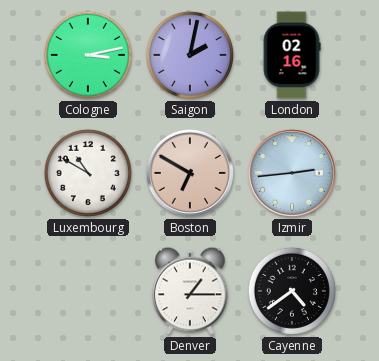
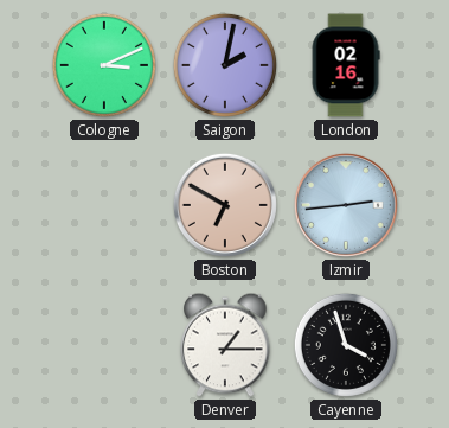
Cologne: 3:13 -> 3:11 (104, 65)
Luxembourg: 10:50 -> none (88, 173)
Cayenne: 4:39 -> 3:57 (346, 345)
